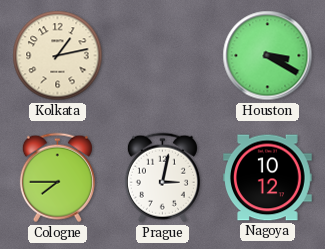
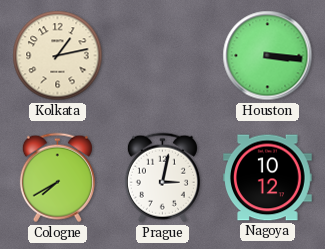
Houston: 3:20 -> 3:16 (268, 56)
Cologne: 7:45 -> 7:40 (57, 178)
